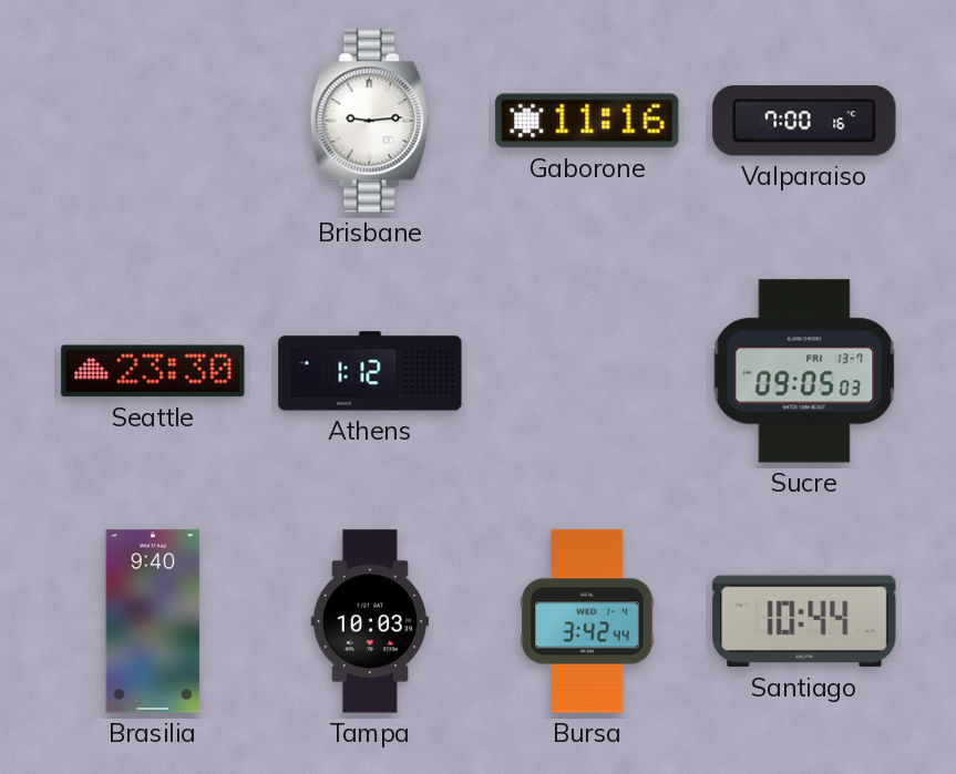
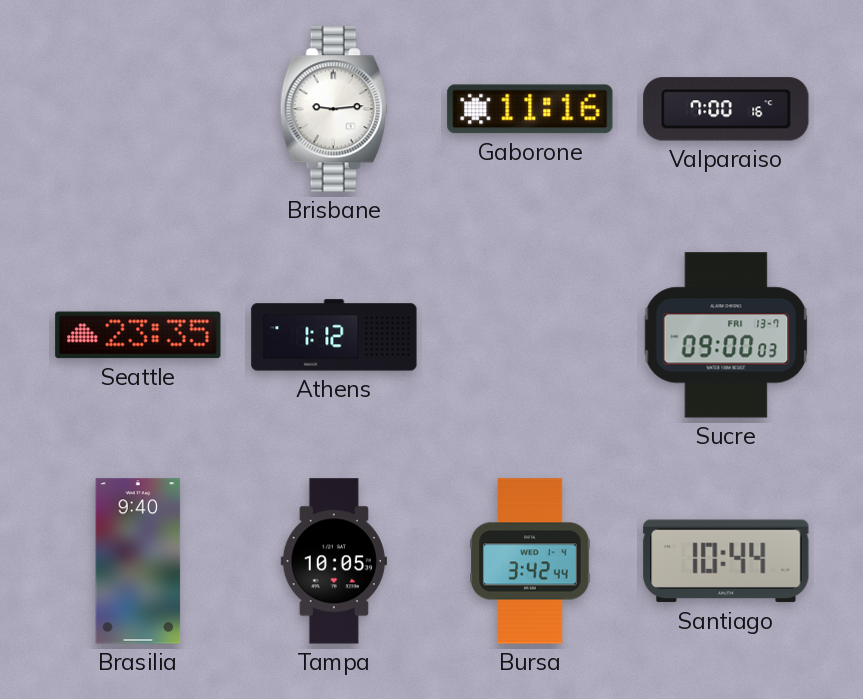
Seattle: 23:30 -> 23:35 (138, 335)
Sucre: 09:05 -> 09:00 (726, 335)
Tampa: 10:03 -> 10:05 (334, 561)
